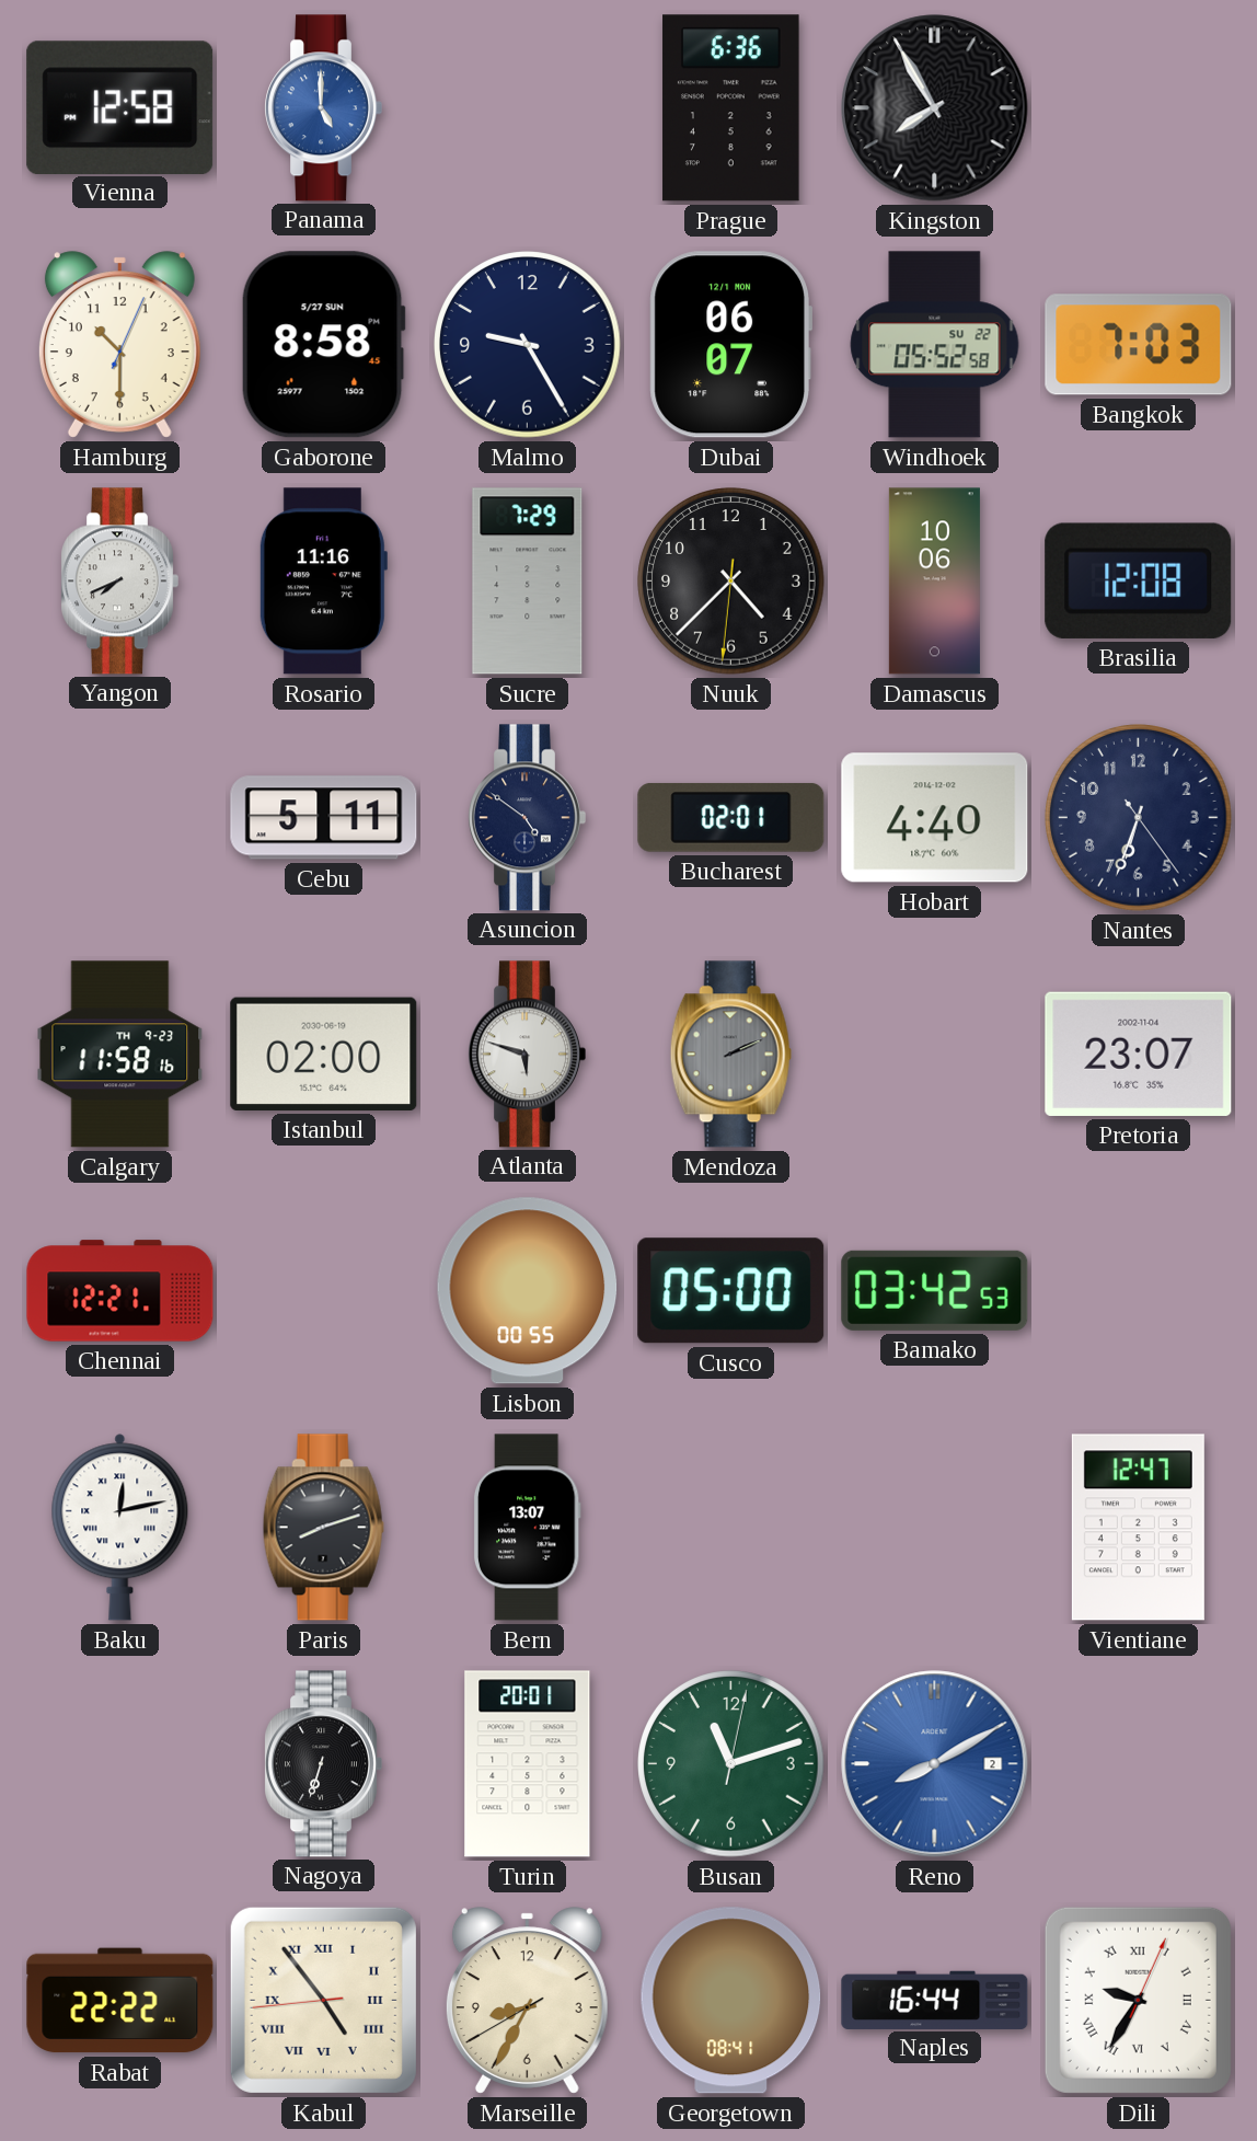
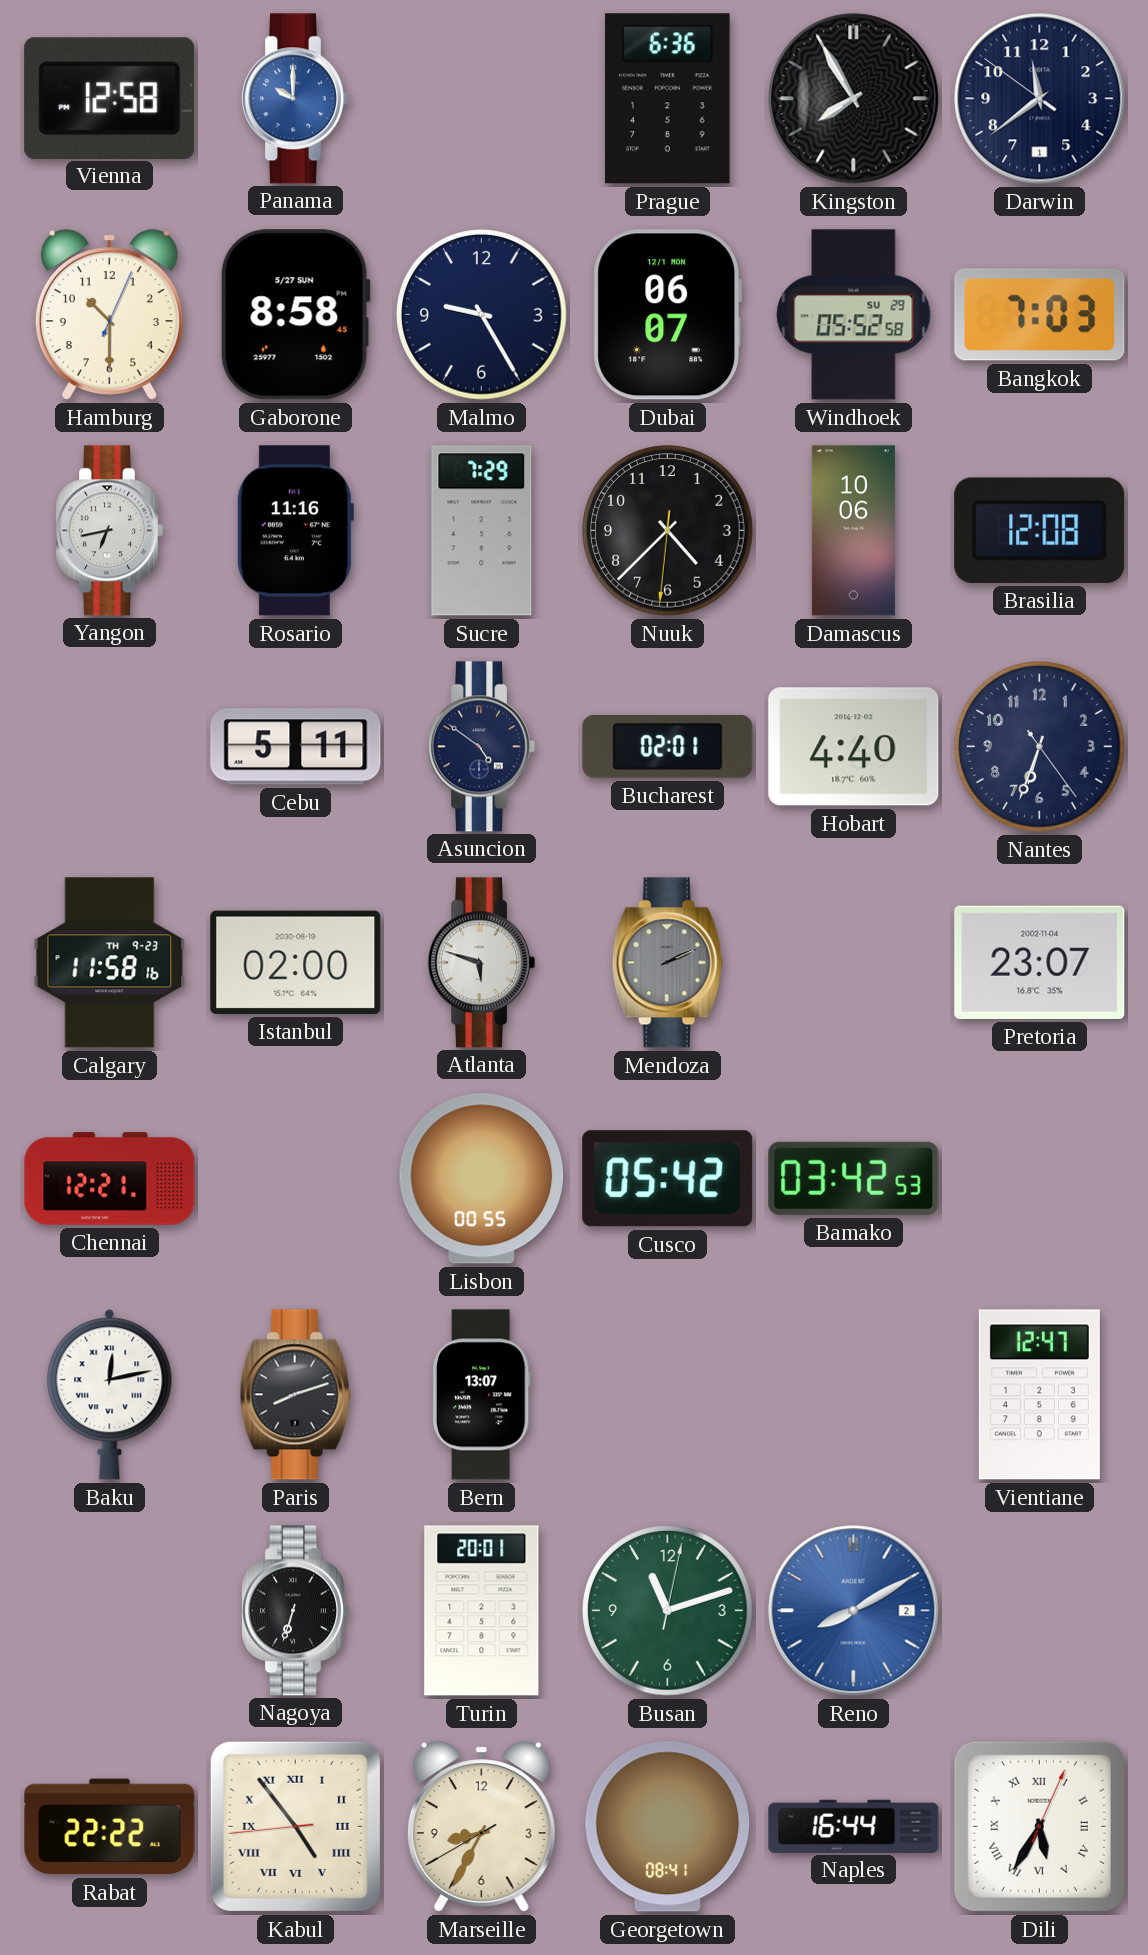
Panama: 5:00 -> 10:00 (295, 99)
Darwin: none -> 11:38 (1040, 99)
Windhoek date: SU 22 -> SU 29 (854, 315)
Yangon: 7:41 -> 6:43 (109, 531)
Cusco: 05:00 -> 05:42 (668, 1179)
Dili: 9:35 -> 5:35 (1039, 1826)
